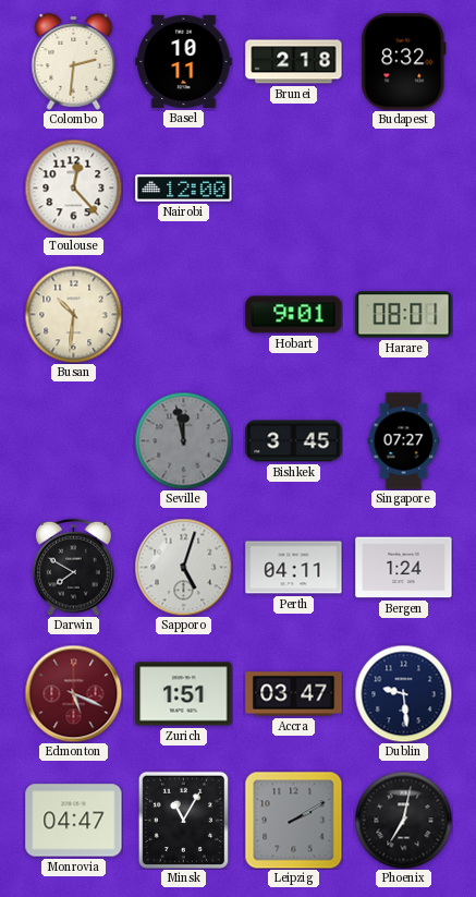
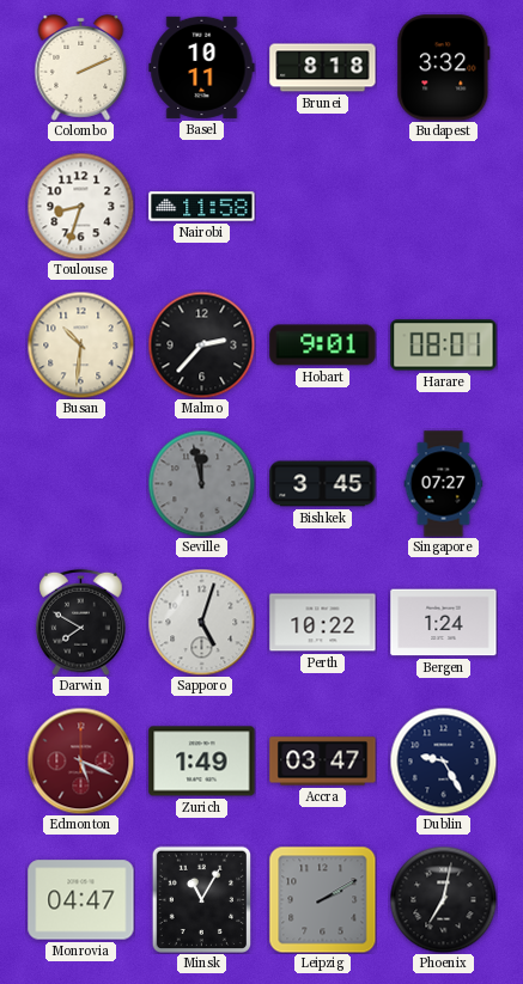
Colombo: 2:31 -> 2:11 (81, 67)
Brunei: 2:18 -> 8:18 (323, 68)
Budapest: 8:32 -> 3:32 (444, 68)
Toulouse: 12:23 -> 8:33 (80, 206)
Nairobi: 12:00 -> 11:58 (202, 207)
Malmo: none -> 2:37 (201, 344)
Perth: 04:11 -> 10:22 (323, 623)
Zurich: 1:51 -> 1:49 (202, 762)
Dublin: 9:29 -> 9:25 (443, 760)
